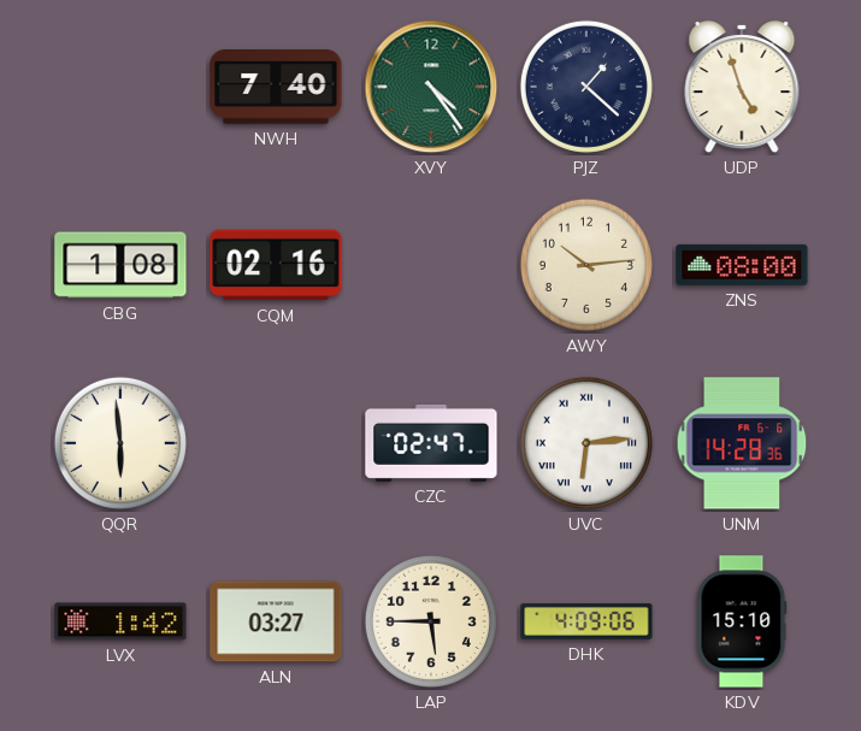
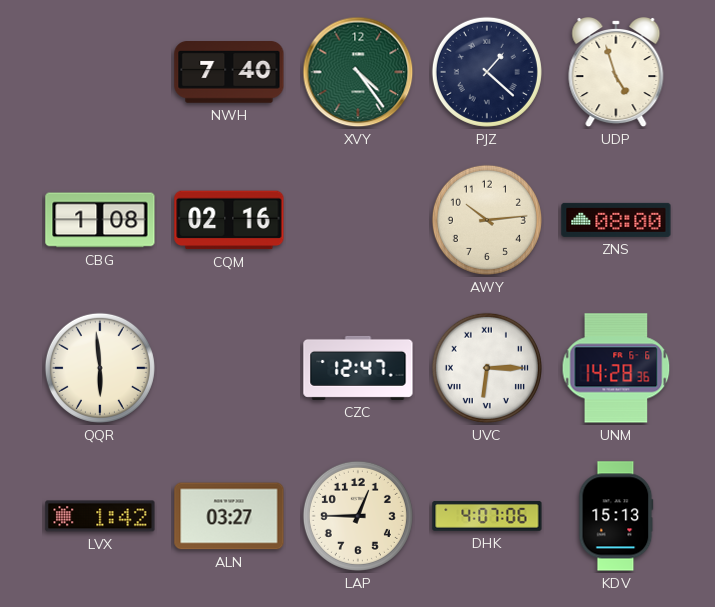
CZC: 02:47 -> 12:47 (358, 368)
UVC: 6:14 -> 6:15 (487, 368)
LAP: 5:45 -> 12:45 (358, 516)
DHK: 4:09 -> 4:07 (487, 516)
KDV: 15:10 -> 15:13 (616, 516)
